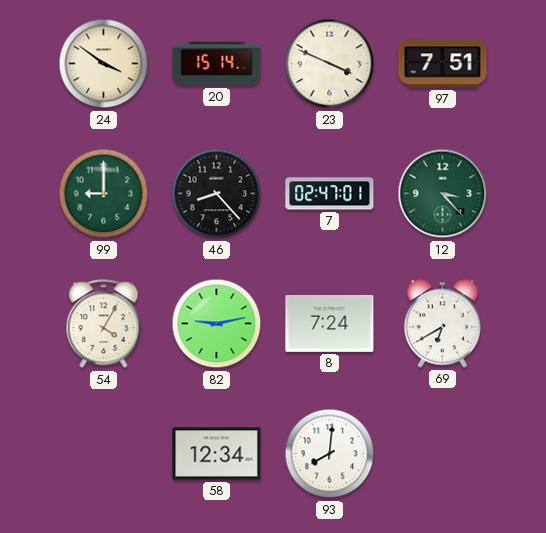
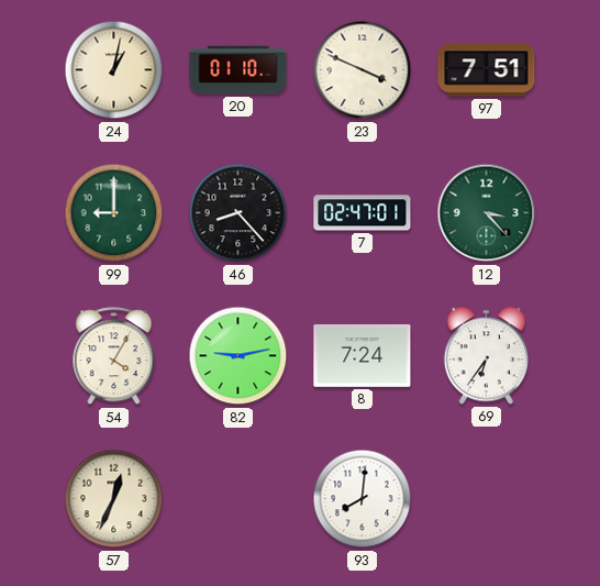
24: 3:51 -> 1:02 (114, 70)
20: 15:14 -> 01:10 (238, 70)
69: 6:40 -> 6:36 (486, 356)
57: none -> 12:34 (114, 499)
58: 12:34 -> none (217, 454)
